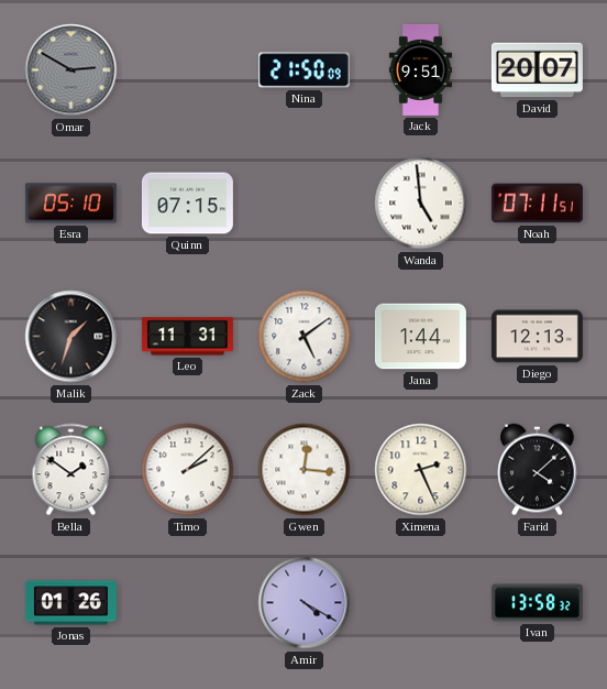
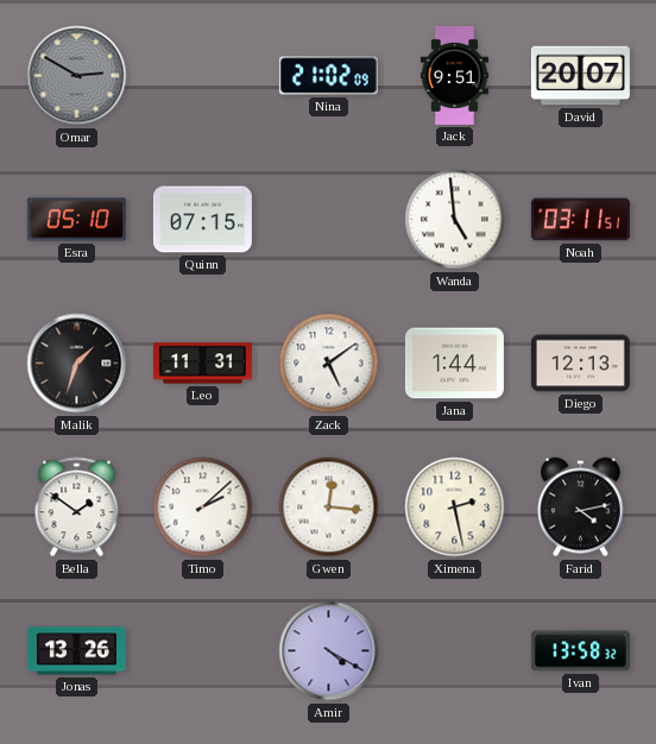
Nina: 21:50 -> 21:02 (328, 76)
Noah: 07:11 -> 03:11 (580, 220)
Ximena: 2:26 -> 2:28 (455, 507)
Farid: 4:08 -> 4:13 (581, 507)
Jonas: 01:26 -> 13:26 (76, 651)
